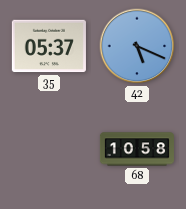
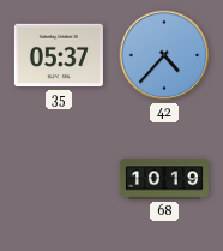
42: 5:19 -> 4:37 (164, 55)
68: 10:58 -> 10:19 (164, 179)
